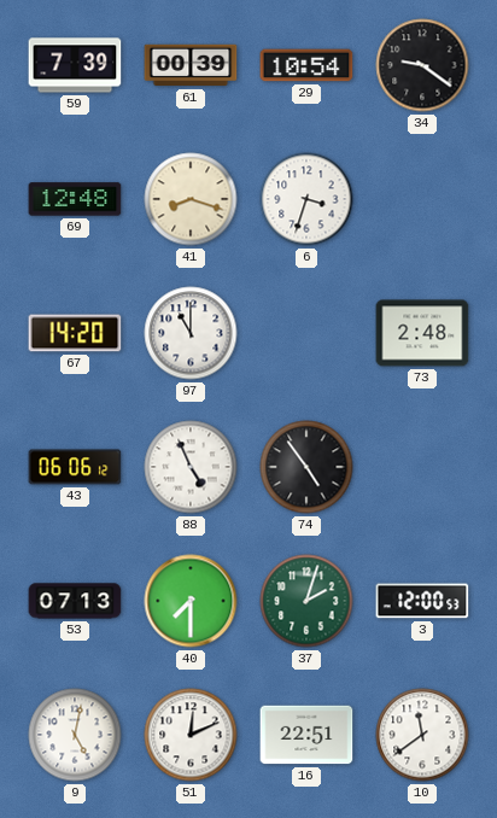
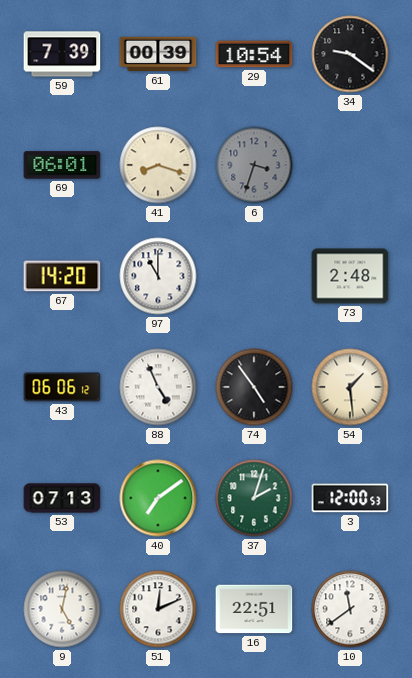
69: 12:48 -> 06:01 (62, 165)
6 dial: white -> grey (254, 165)
54: none -> 1:29 (350, 387)
40: 7:30 -> 7:09 (158, 498)
